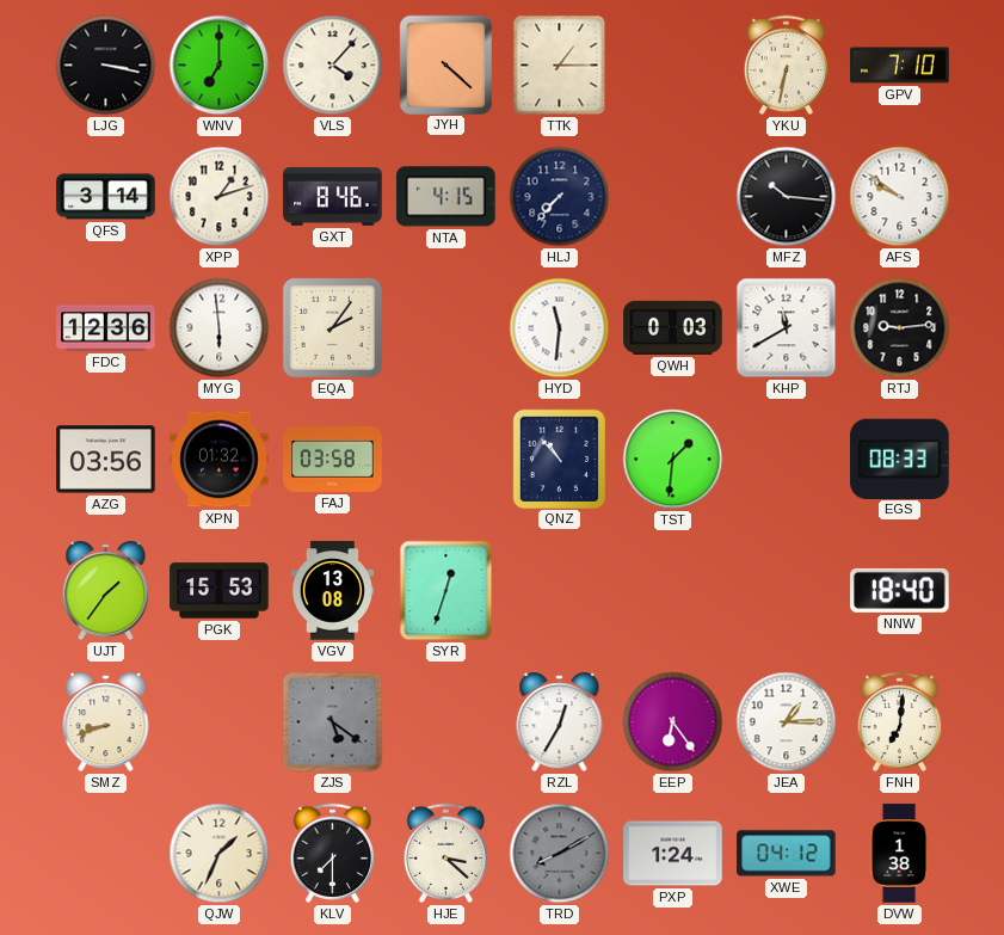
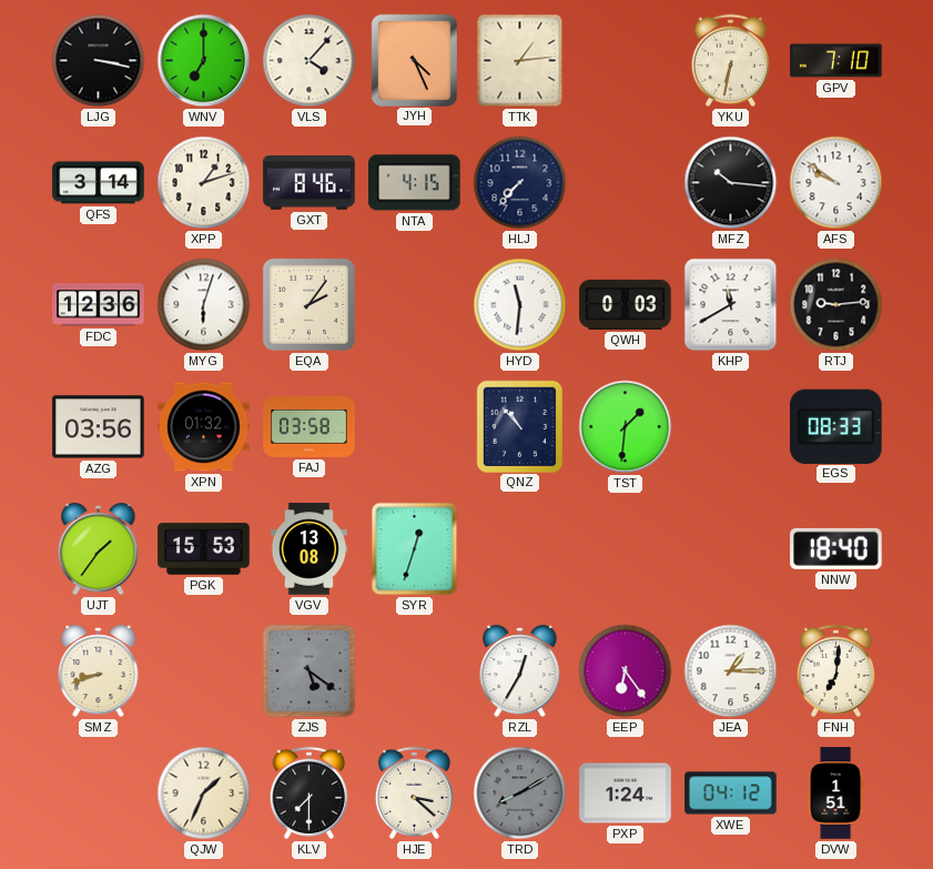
JYH: 4:22 -> 4:26 (414, 60)
TTK: 1:15 -> 1:14 (520, 61)
MYG: 5:59 -> 6:03 (204, 305)
DVW: 1:38 -> 1:51 (835, 794)
